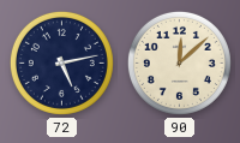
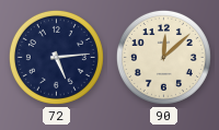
72: 5:13 -> 5:14 (56, 57)
